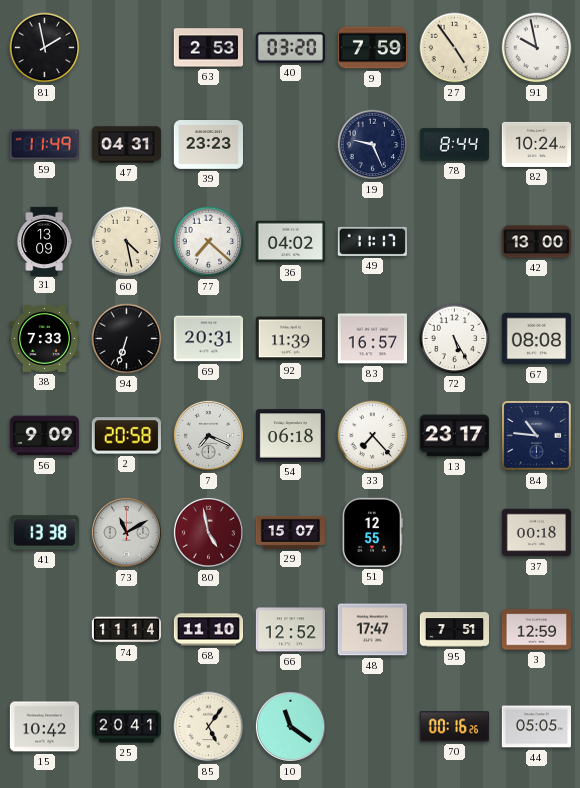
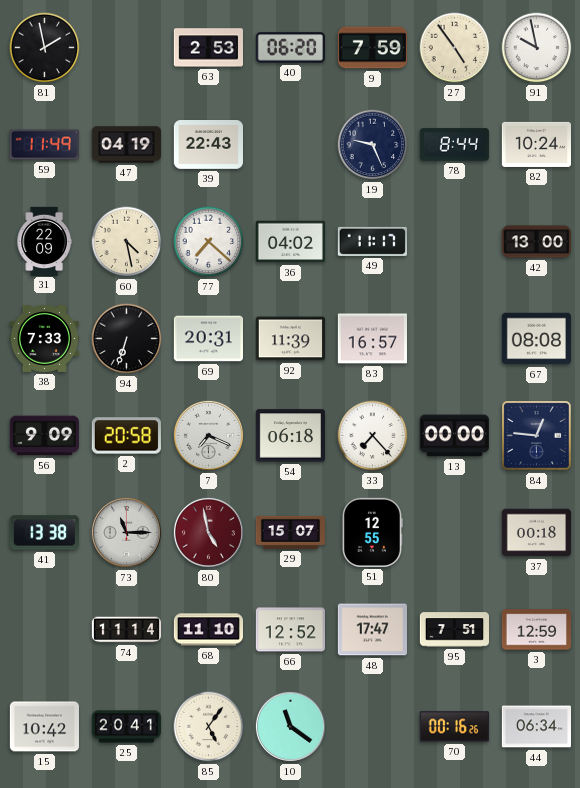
40: 03:20 -> 06:20 (290, 48)
47: 04:31 -> 04:19 (126, 145)
39: 23:23 -> 22:43 (208, 145)
31: 13:09 -> 22:09 (44, 241)
72: 5:25 -> none (455, 339)
13: 23:17 -> 00:00 (454, 436)
84: 10:46 -> 12:46 (537, 436)
73: 11:10 -> 11:15 (126, 532)
44: 05:05 -> 06:34 (536, 727)
